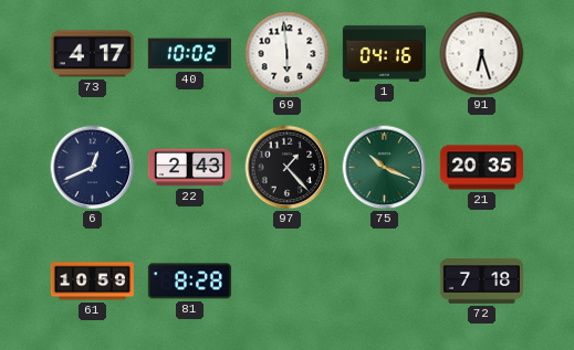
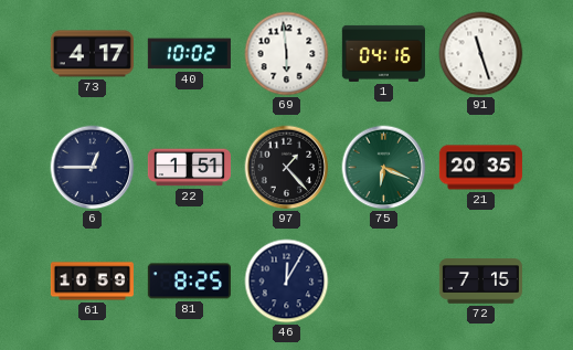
91: 6:27 -> 11:27 (481, 54)
6: 12:41 -> 12:45 (93, 168)
22: 2:43 -> 1:51 (189, 168)
75: 10:19 -> 6:19 (384, 168)
81: 8:28 -> 8:25 (189, 282)
46: none -> 12:05 (287, 282)
72: 7:18 -> 7:15 (480, 282)
